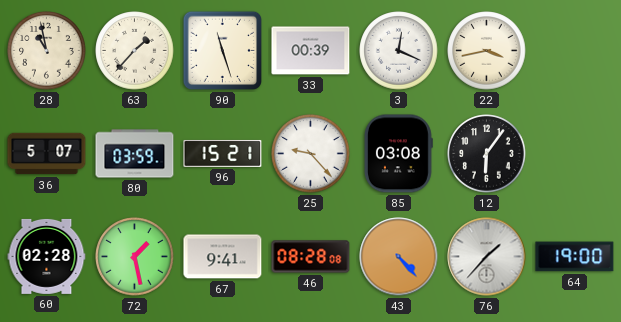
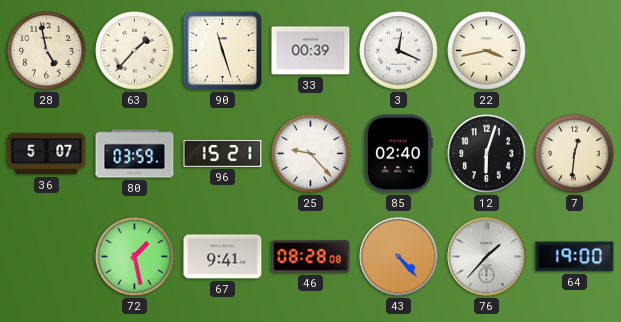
28: 10:58 -> 4:58 (47, 51)
85: 03:08 -> 02:40 (398, 154)
12: 6:06 -> 6:03 (487, 154)
7: none -> 12:31 (575, 154)
60: 02:28 -> none (47, 256)
